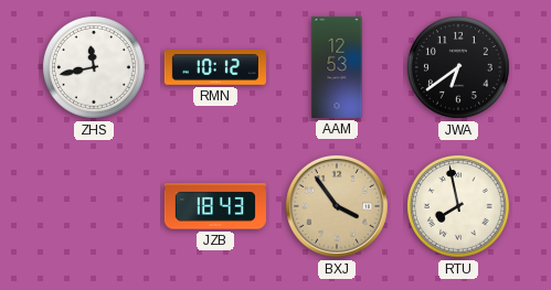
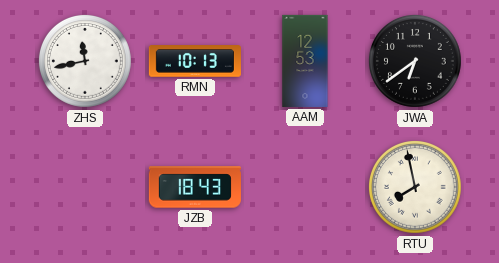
RMN: 10:12 -> 10:13 (195, 61)
BXJ: 3:54 -> none (337, 206)
